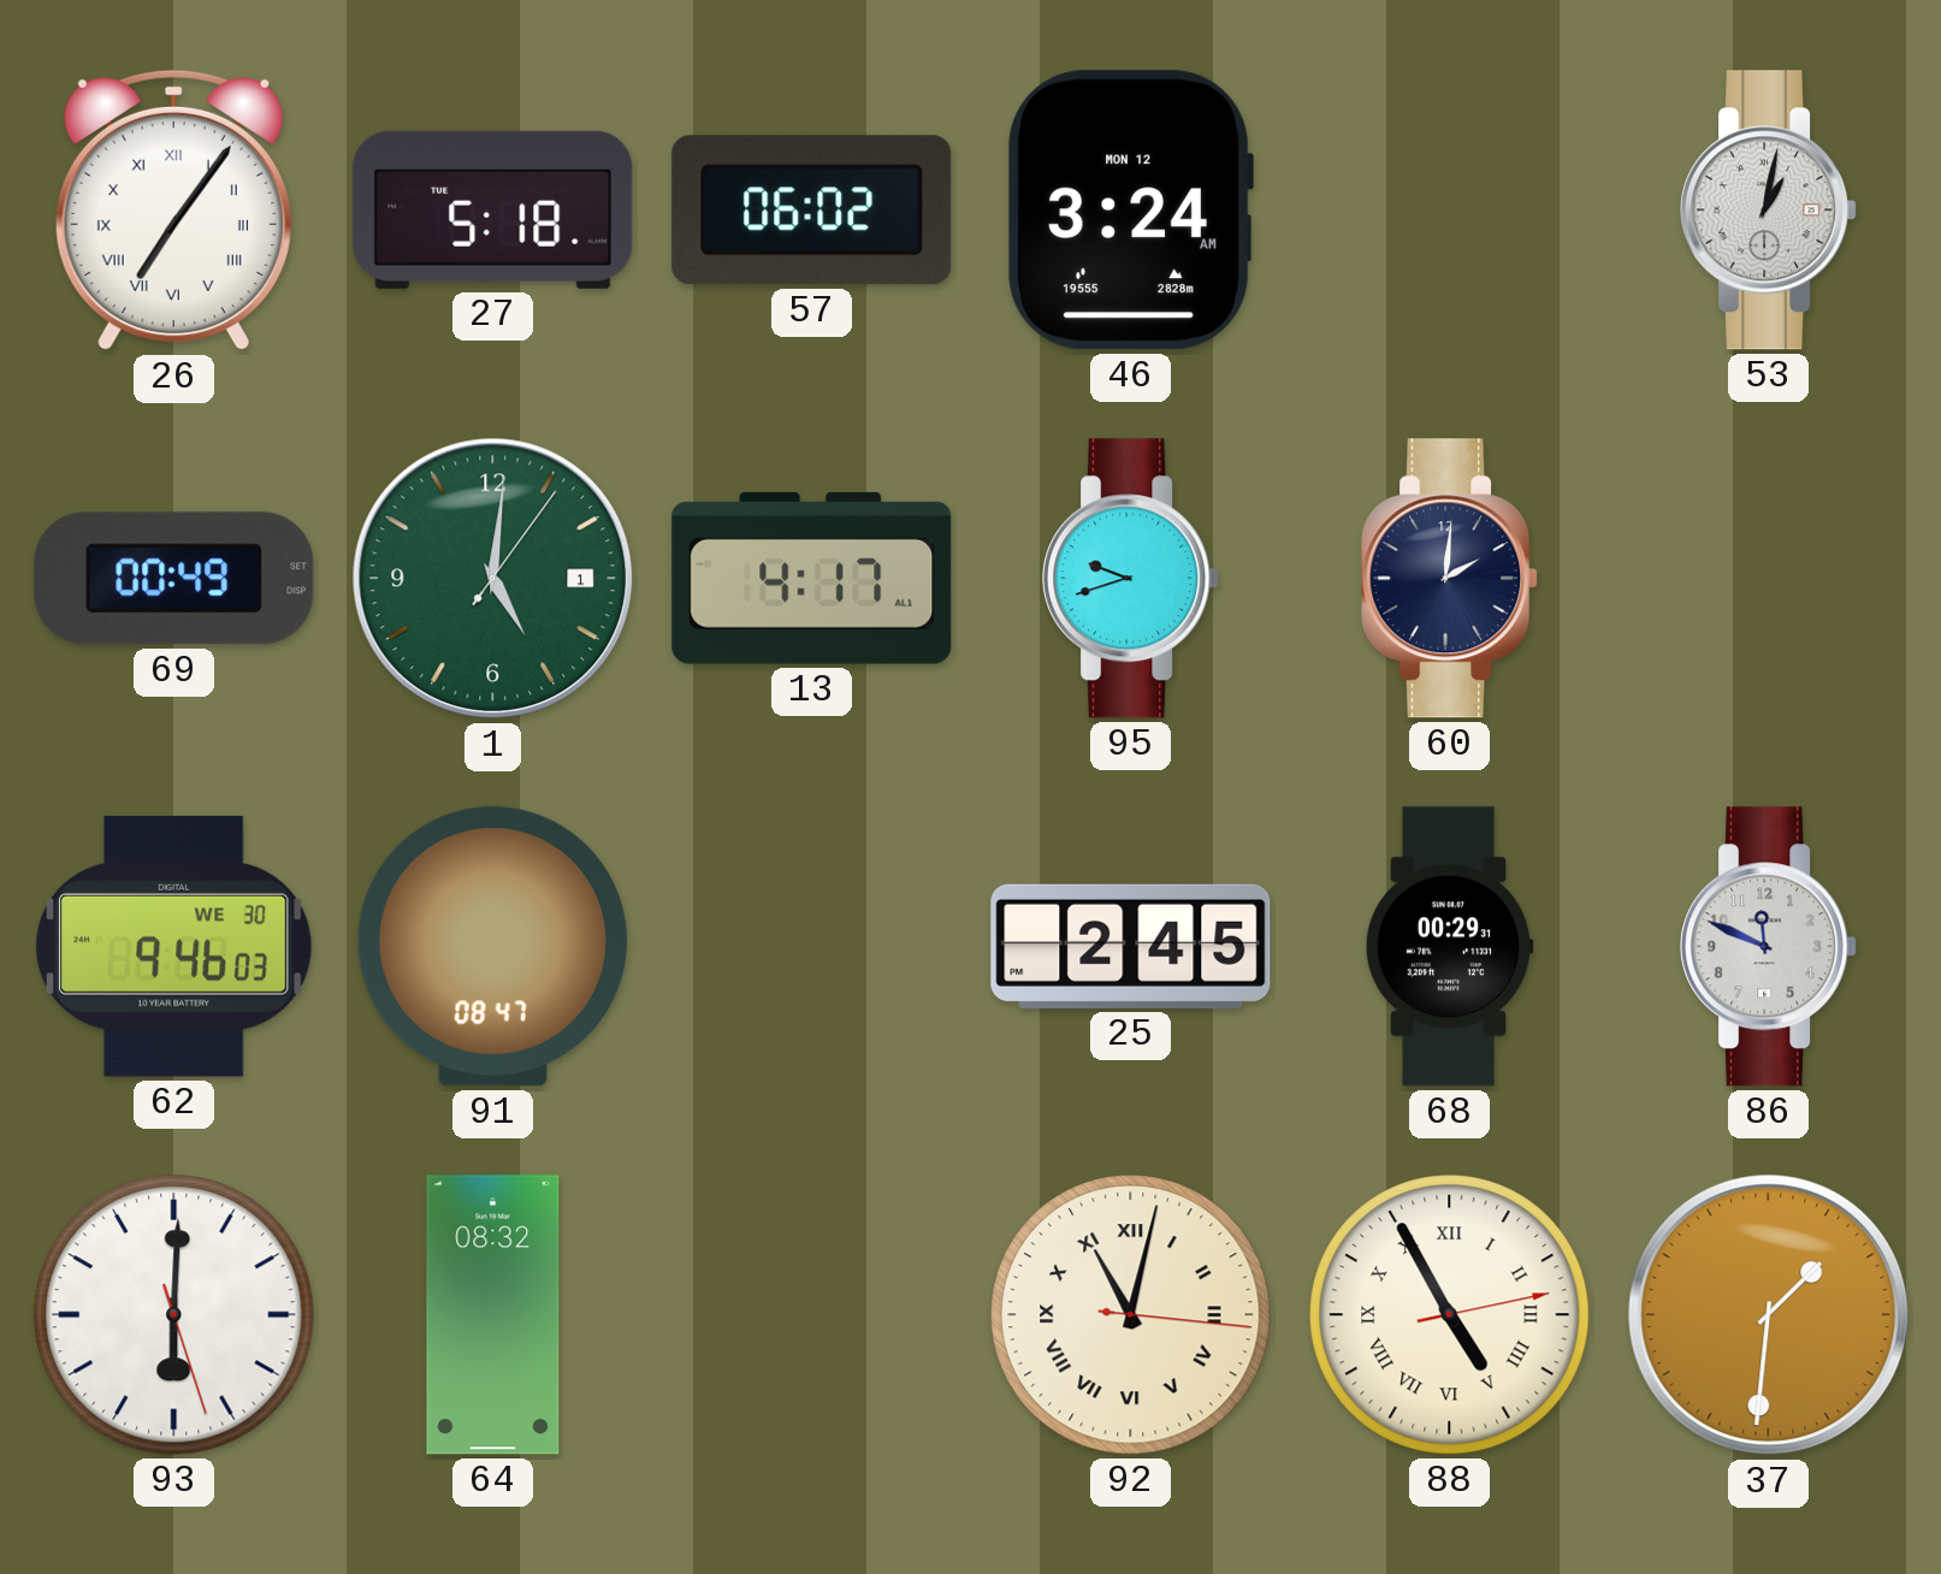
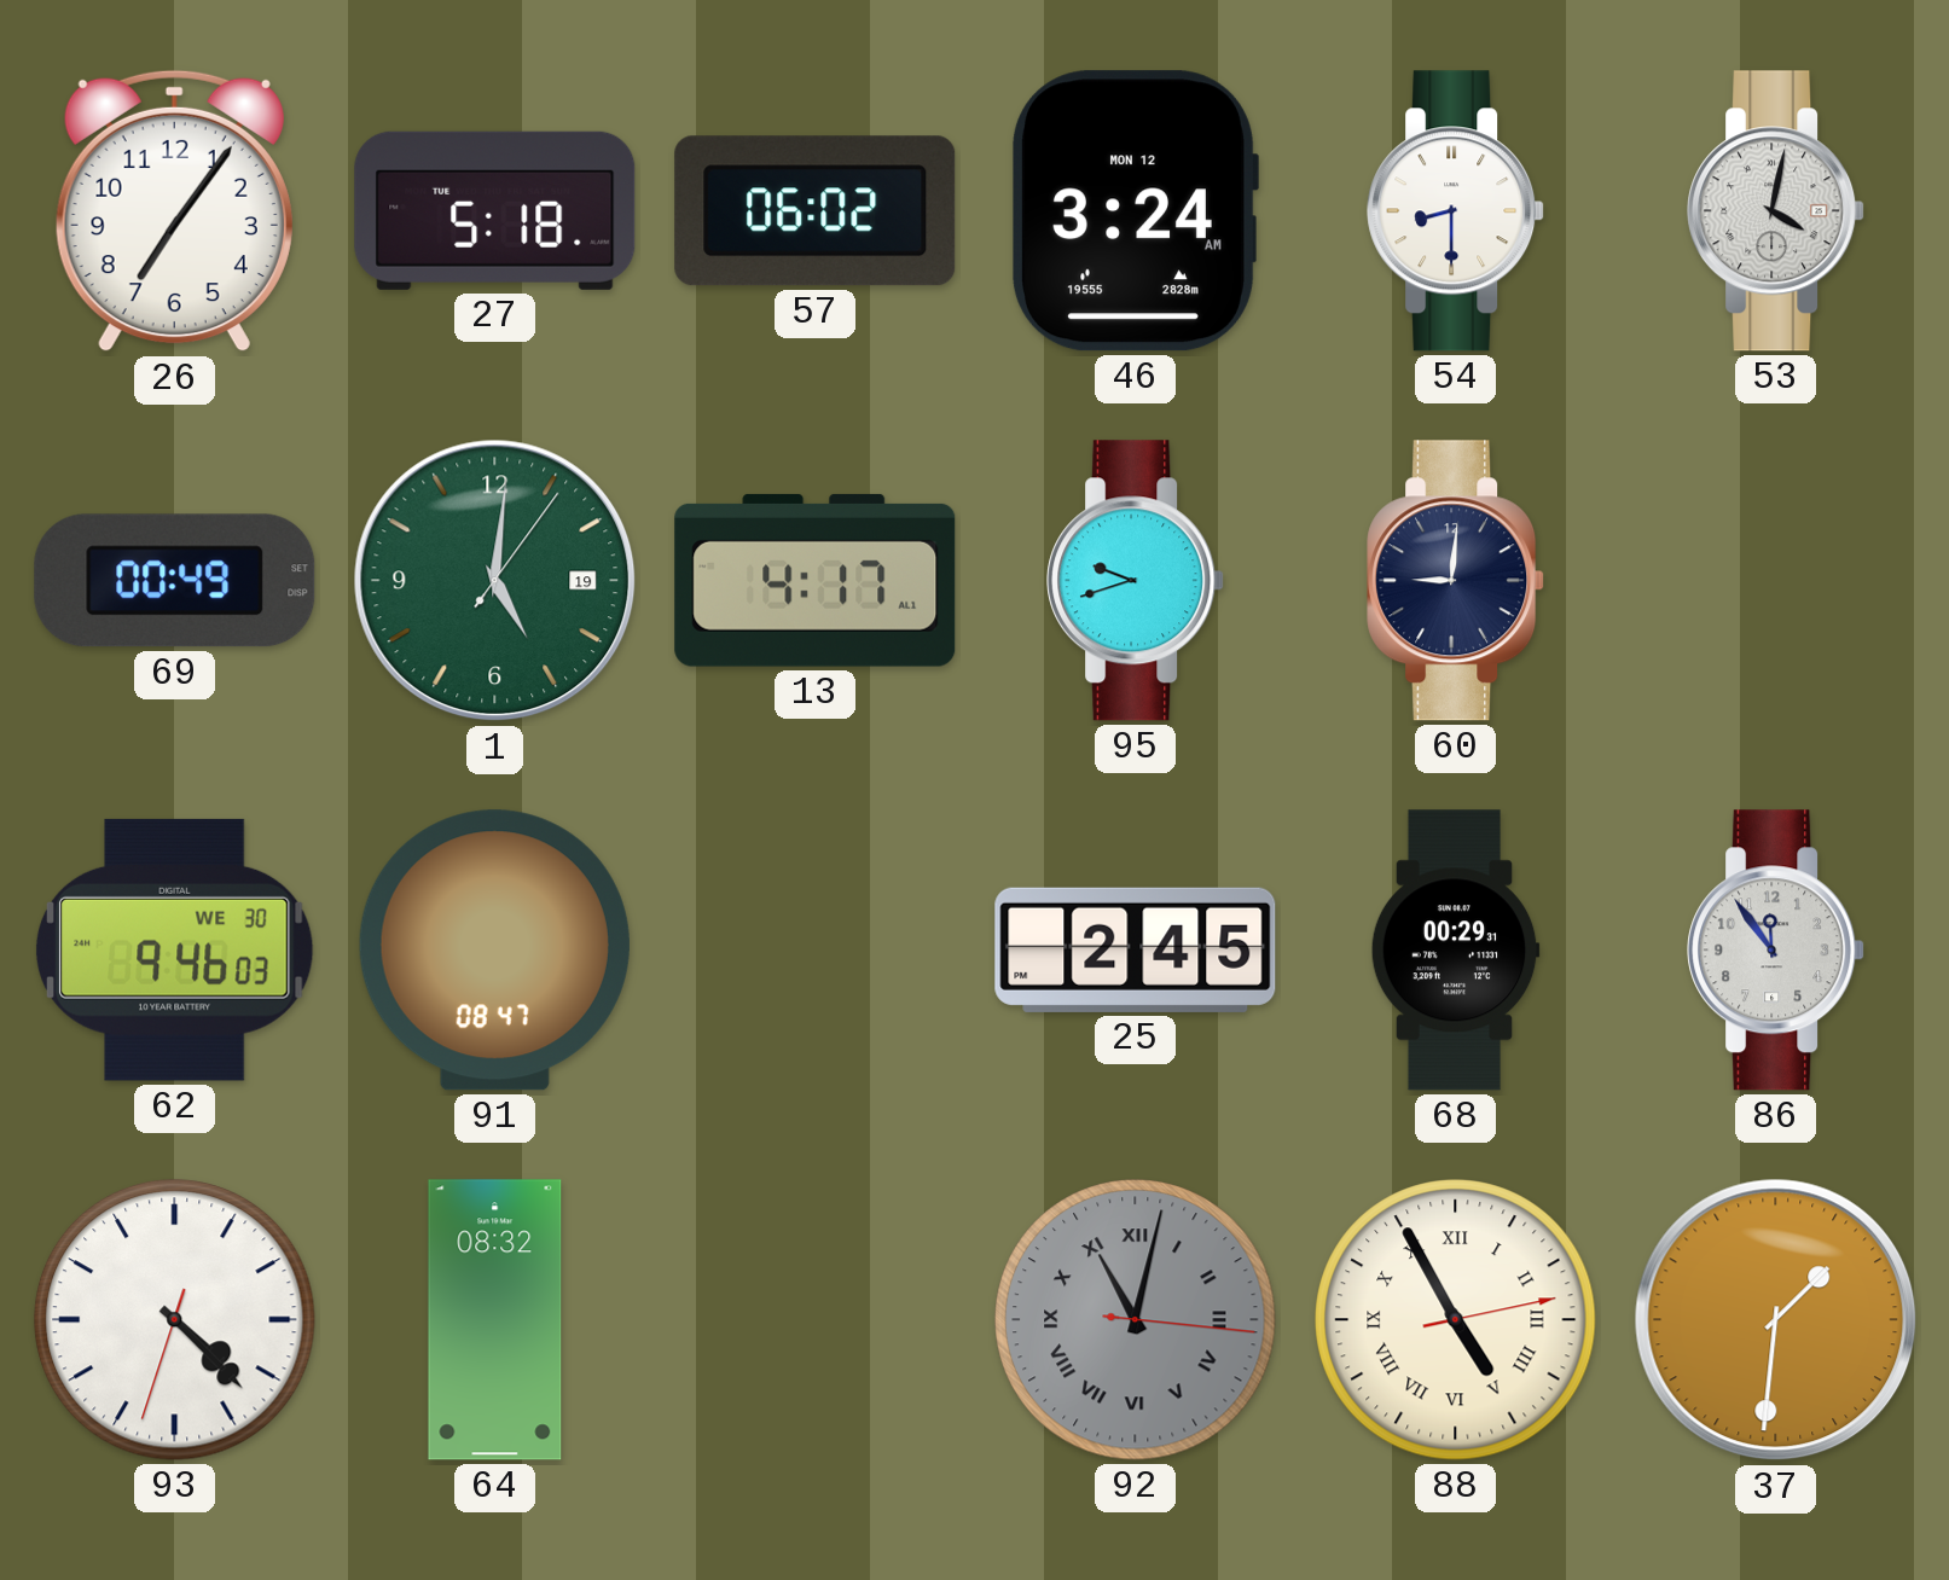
26 numerals: Roman -> Arabic (174, 211)
54: none -> 8:30 (1456, 211)
53: 1:02 -> 4:02 (1776, 211)
1 date: 1 -> 19 (495, 581)
60: 2:01 -> 9:01 (1456, 581)
86: 11:49 -> 11:54 (1776, 951)
93: 6:00 -> 4:22 (175, 1320)
92 dial: cream -> grey (1136, 1320)
